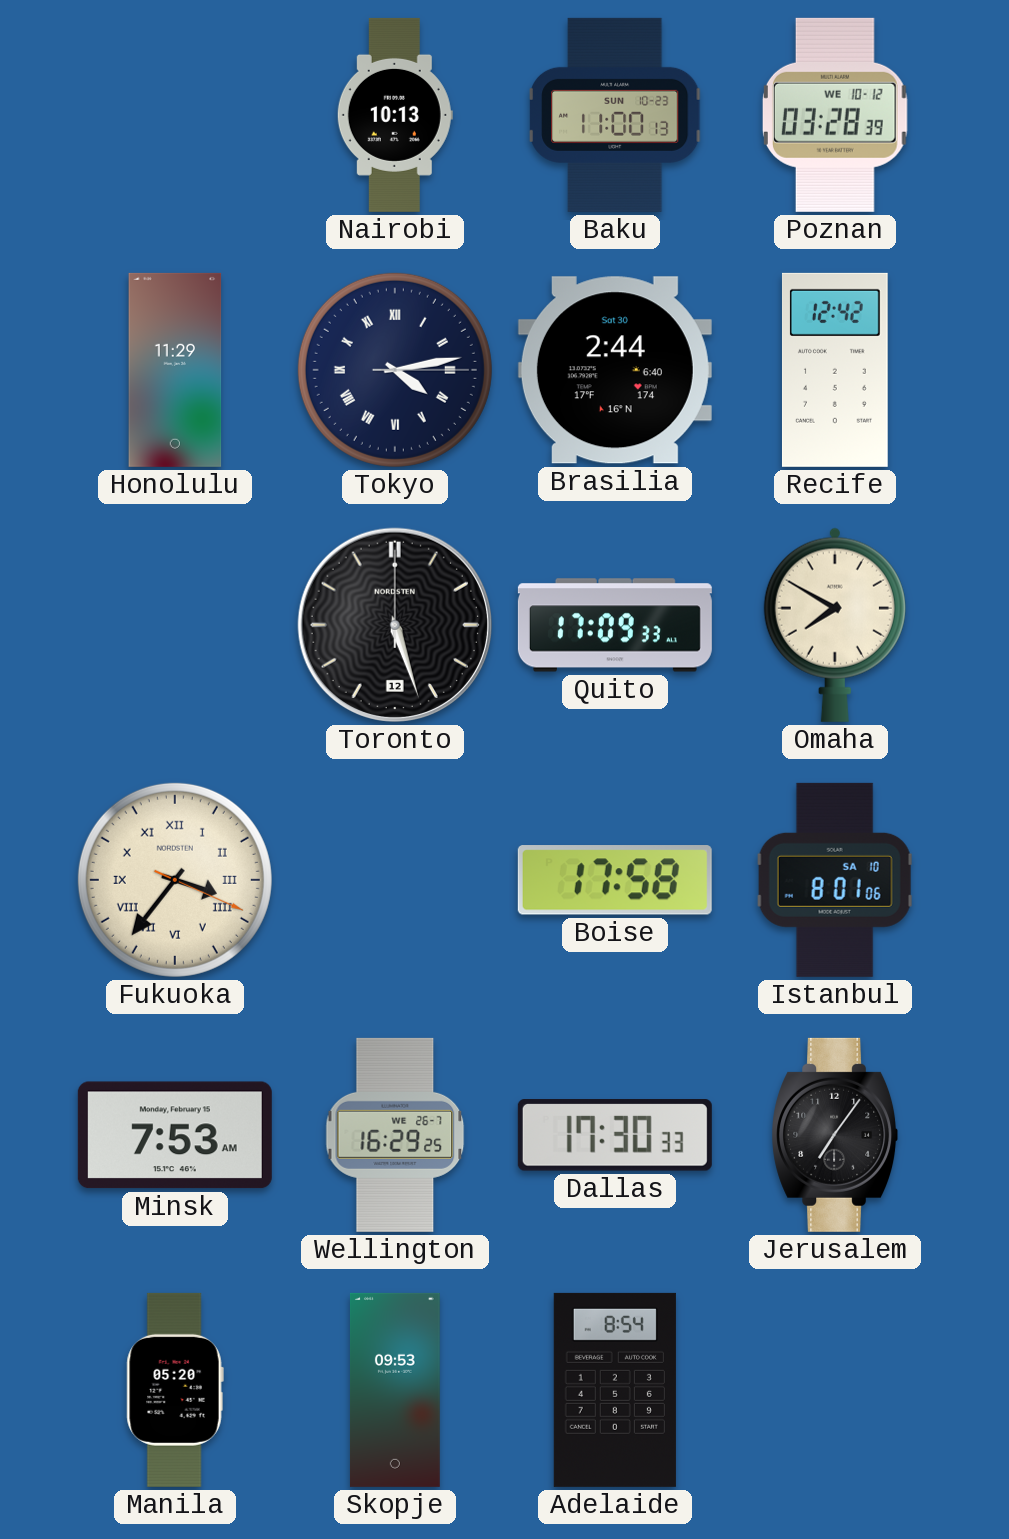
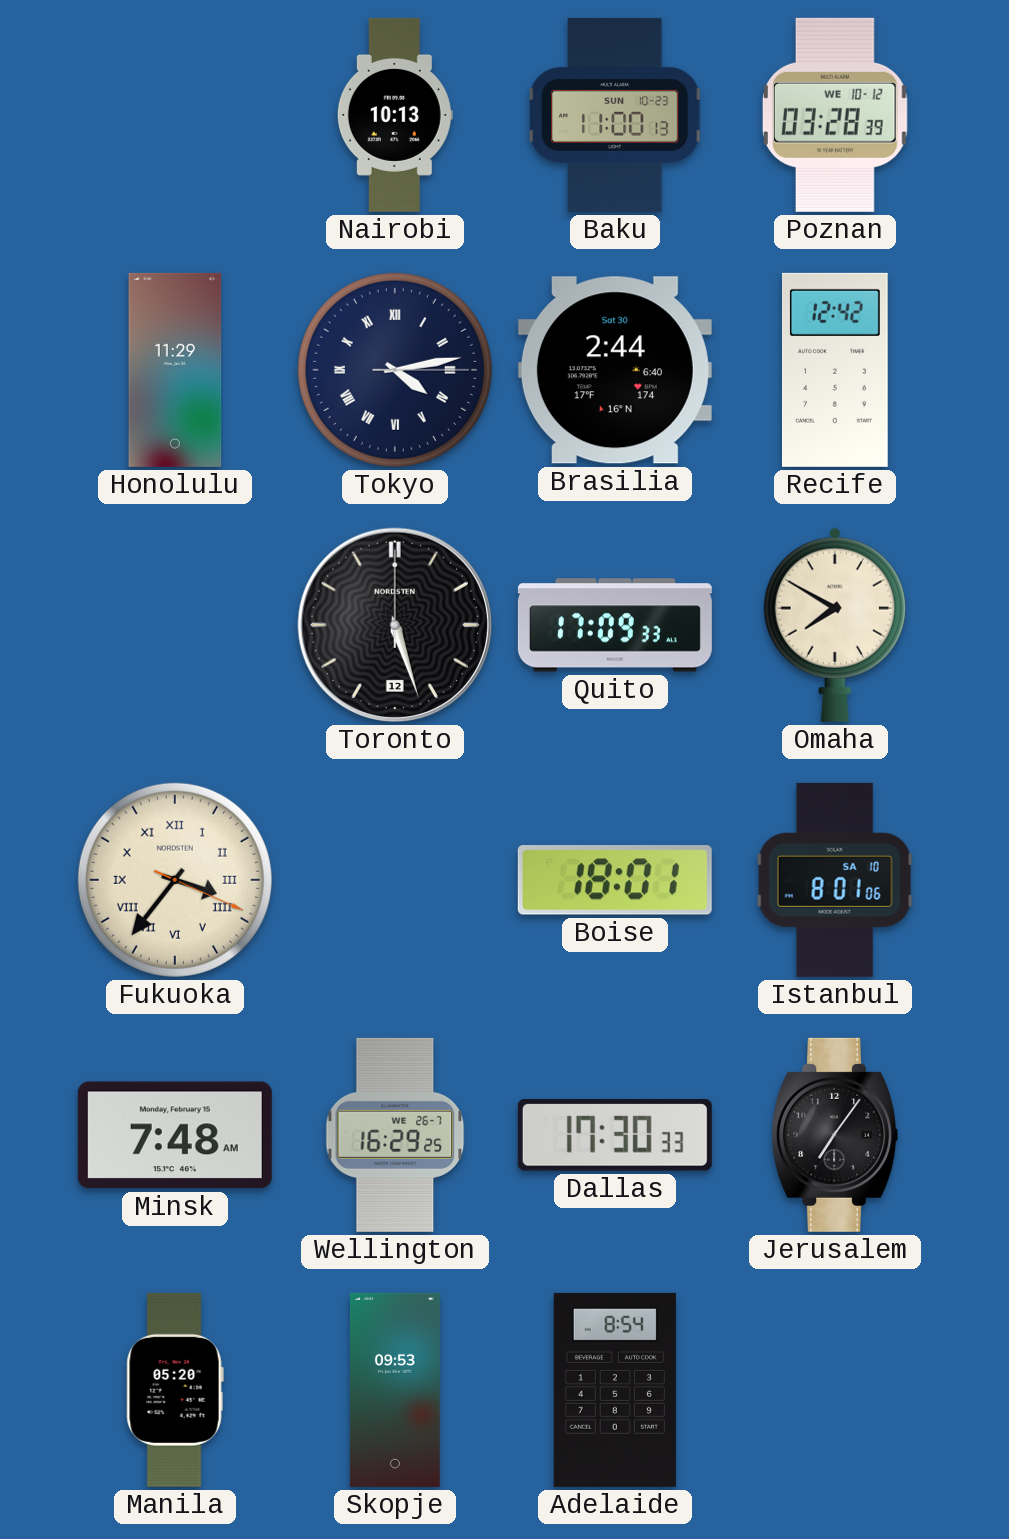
Boise: 17:58 -> 18:01 (615, 880)
Minsk: 7:53 -> 7:48 (175, 1135)
